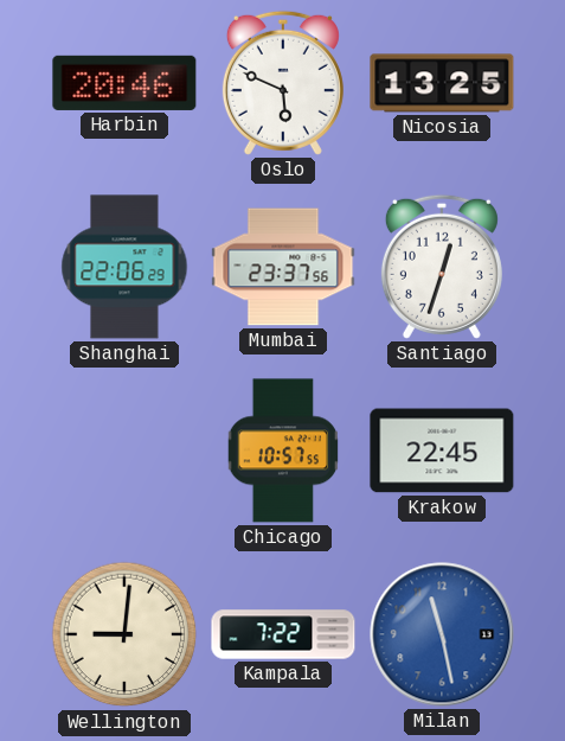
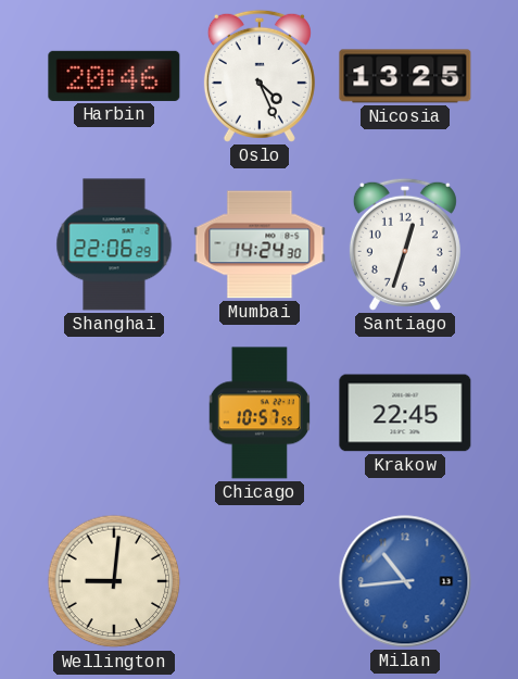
Oslo: 5:49 -> 4:26 (260, 76)
Mumbai: 23:37 -> 14:24 (260, 244)
Kampala: 7:22 -> none (283, 634)
Milan: 11:28 -> 10:44 (405, 581)
